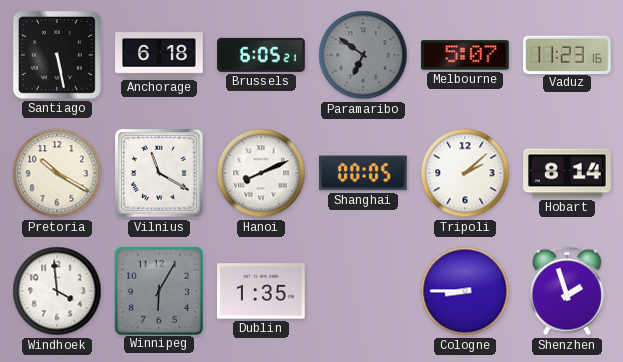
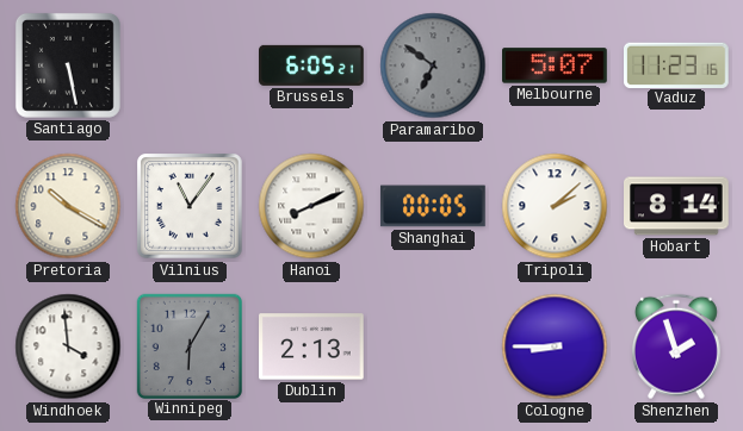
Anchorage: 6:18 -> none (159, 55)
Vilnius: 11:20 -> 11:06 (190, 206)
Dublin: 1:35 -> 2:13 (312, 346)
